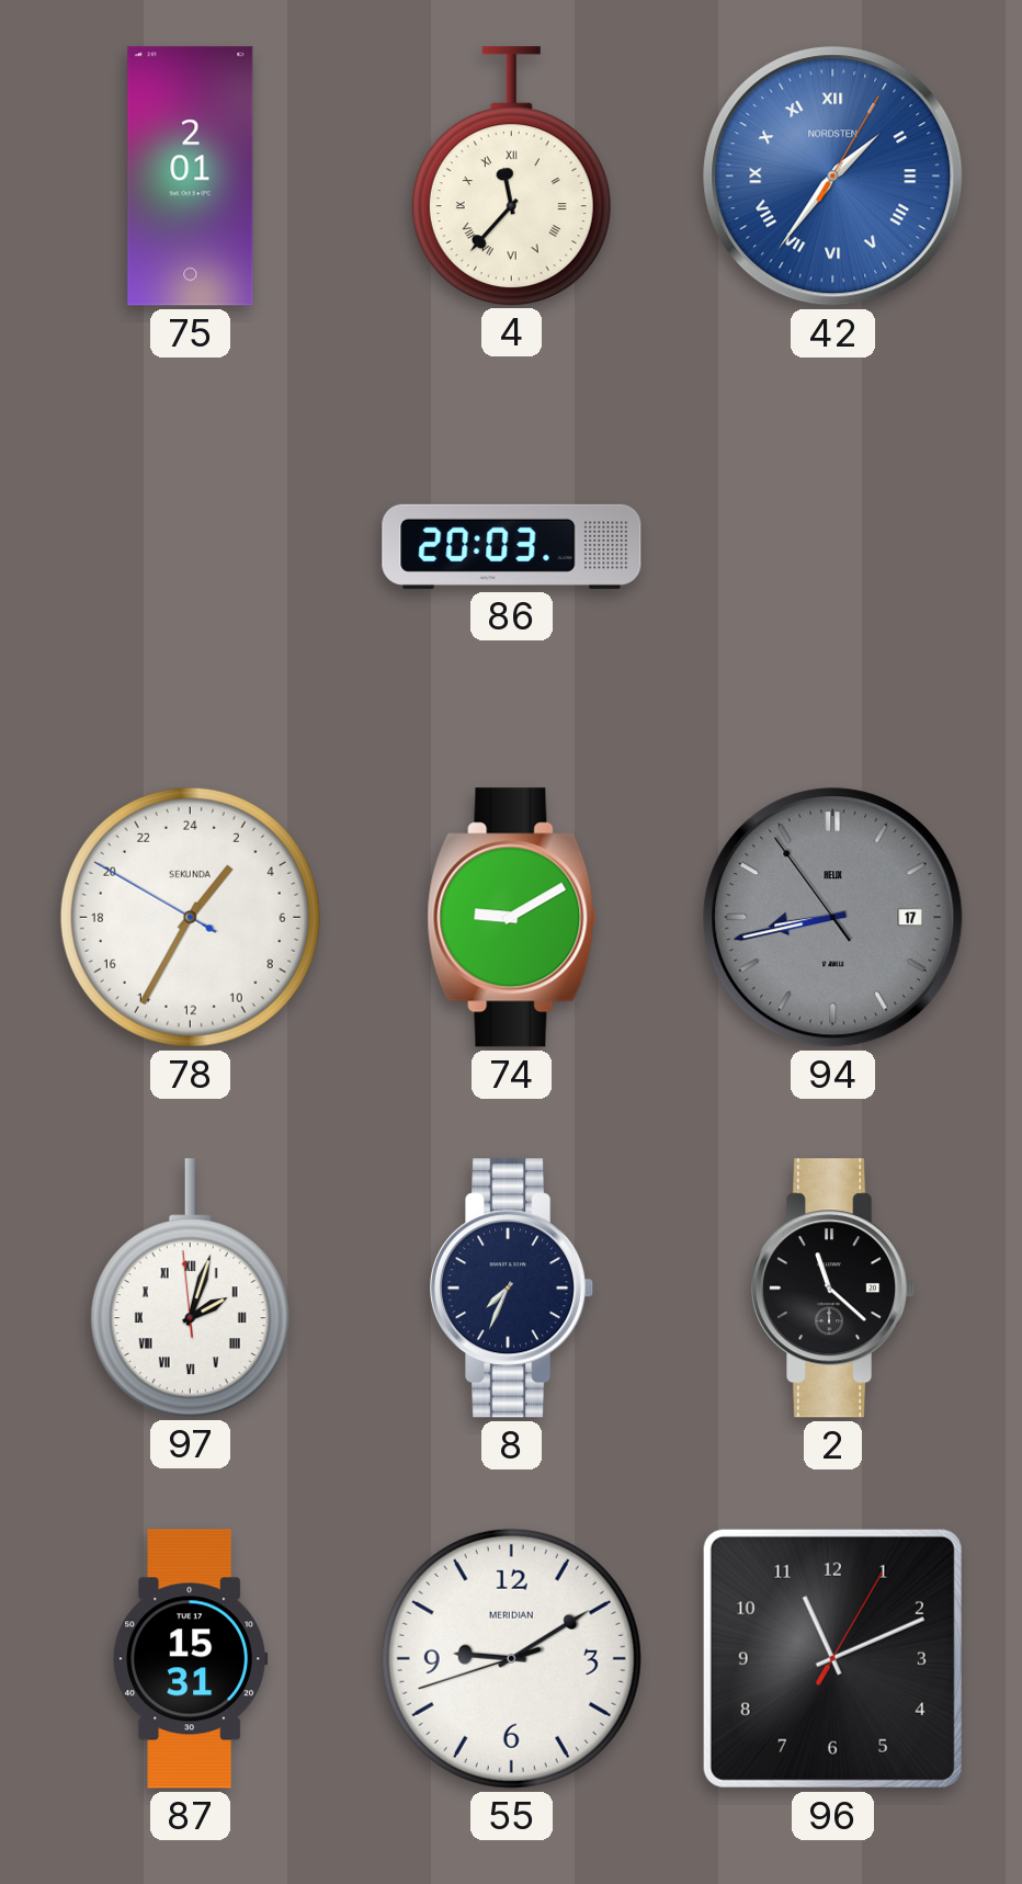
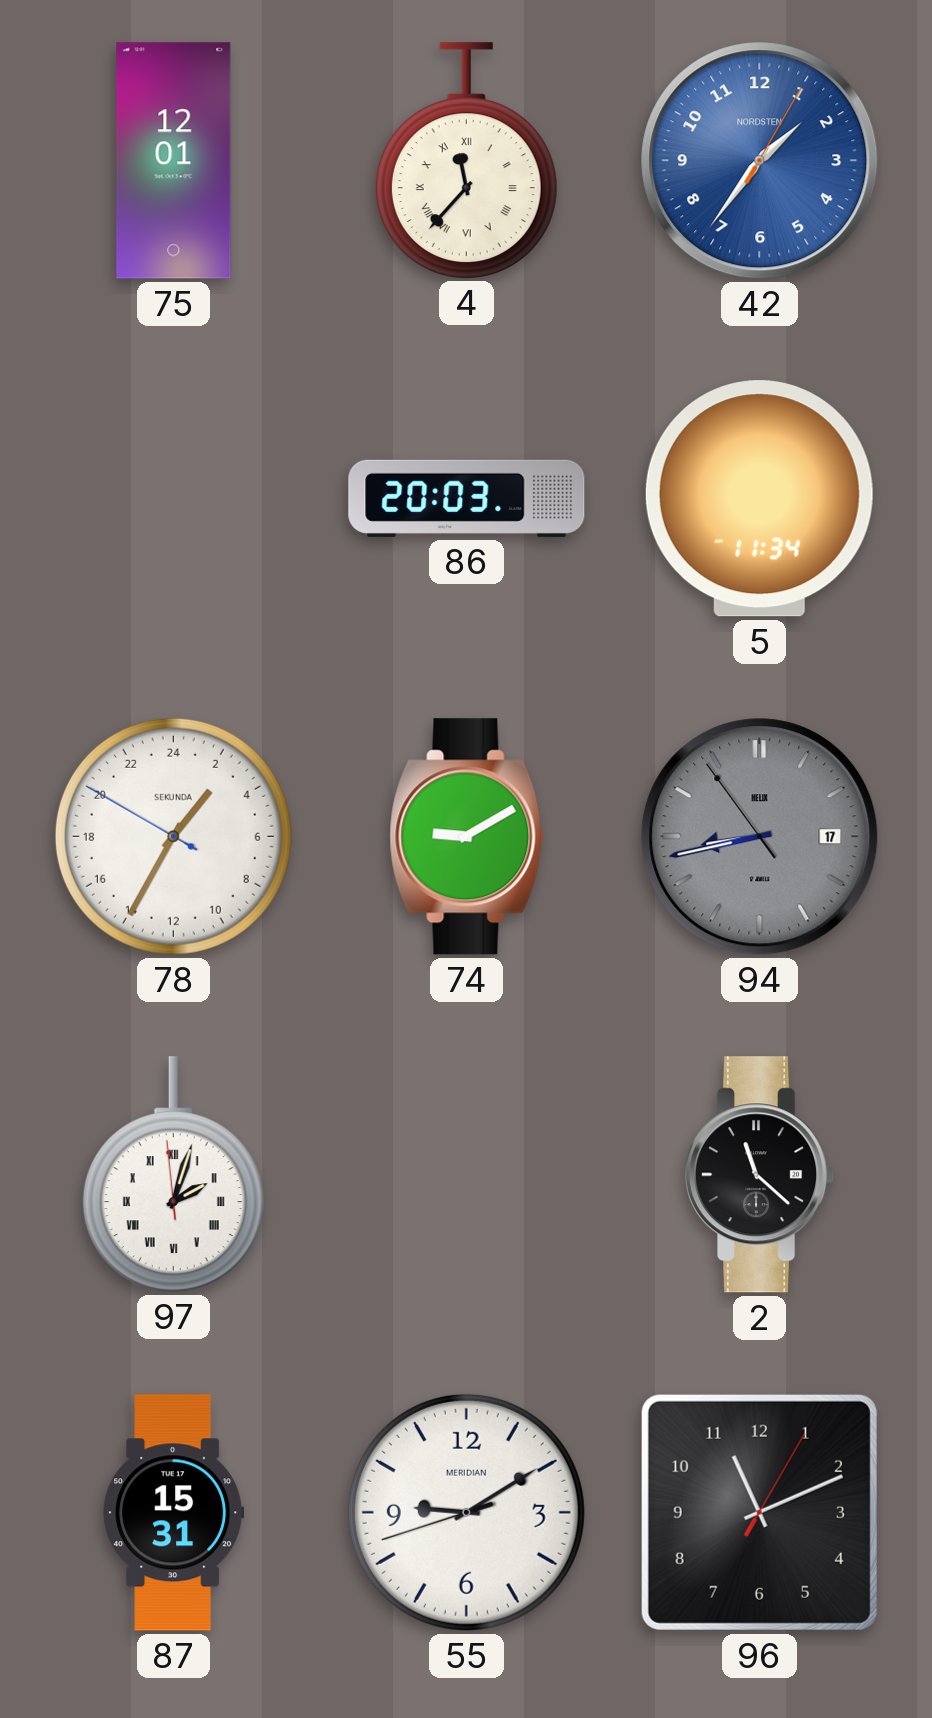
75: 2:01 -> 12:01 (174, 161)
42 numerals: Roman -> Arabic (760, 161)
5: none -> 11:34 (759, 499)
8: 7:34 -> none (513, 1289)
